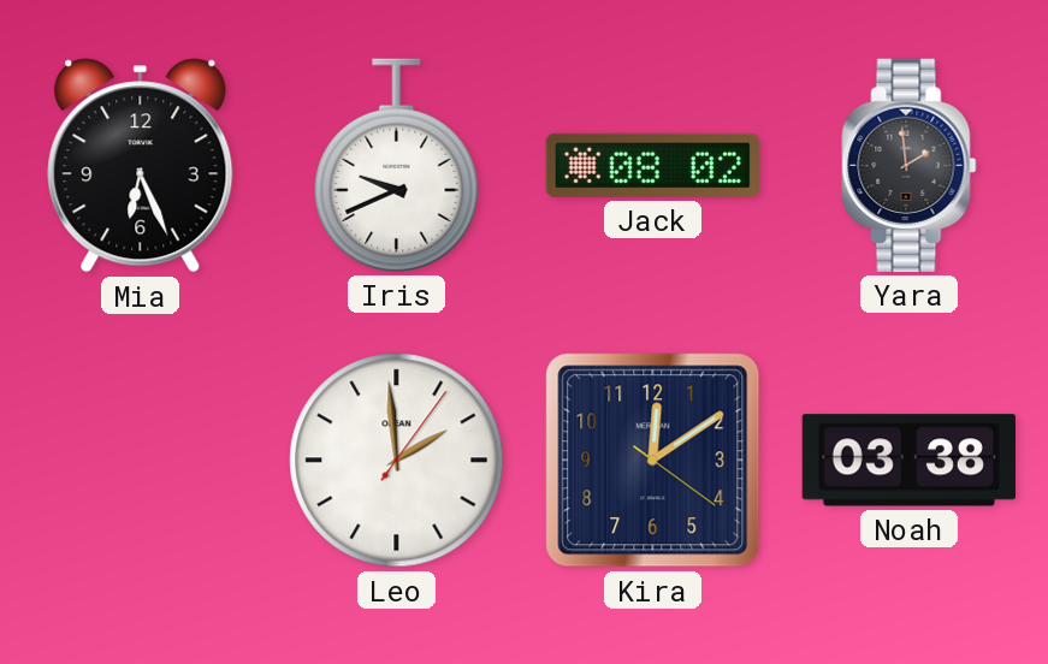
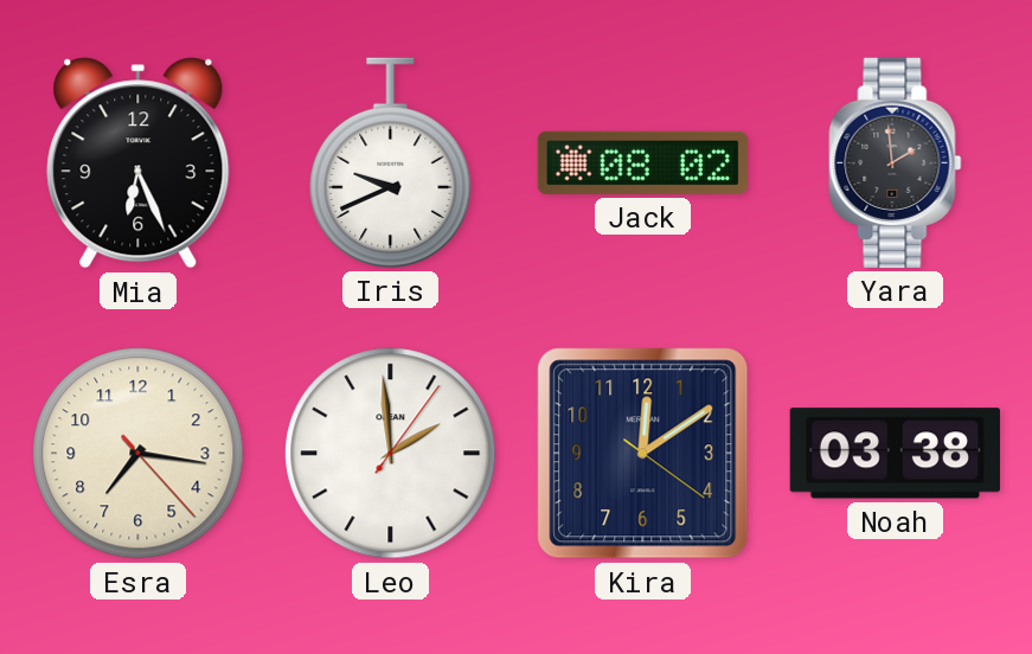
Esra: none -> 7:16 (139, 454)
